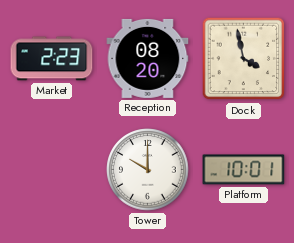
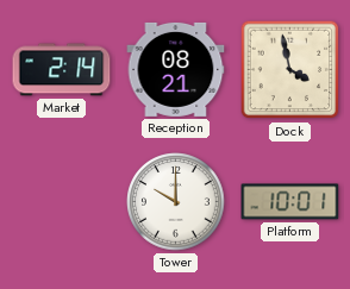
Market: 2:23 -> 2:14 (62, 70)
Reception: 08:20 -> 08:21 (176, 69)
